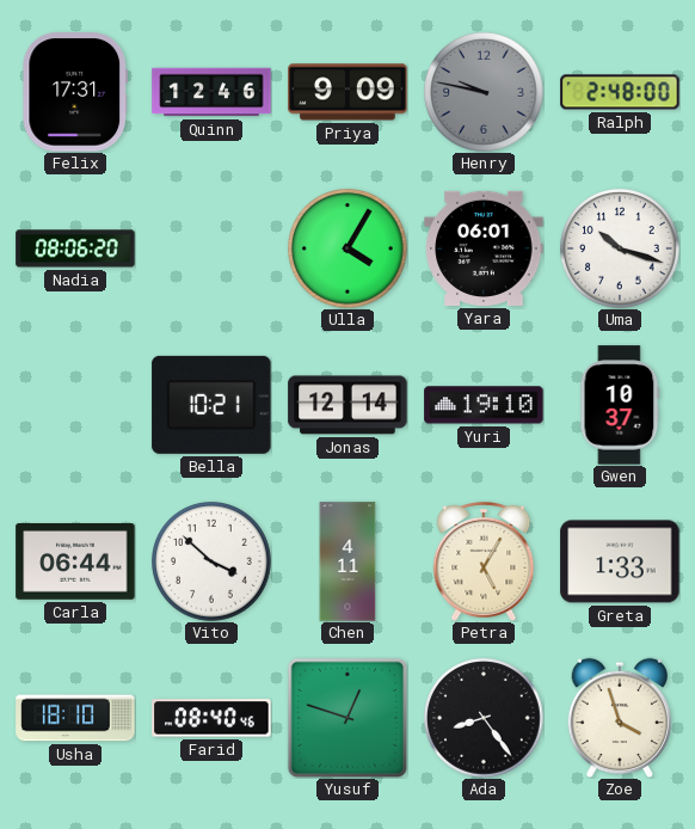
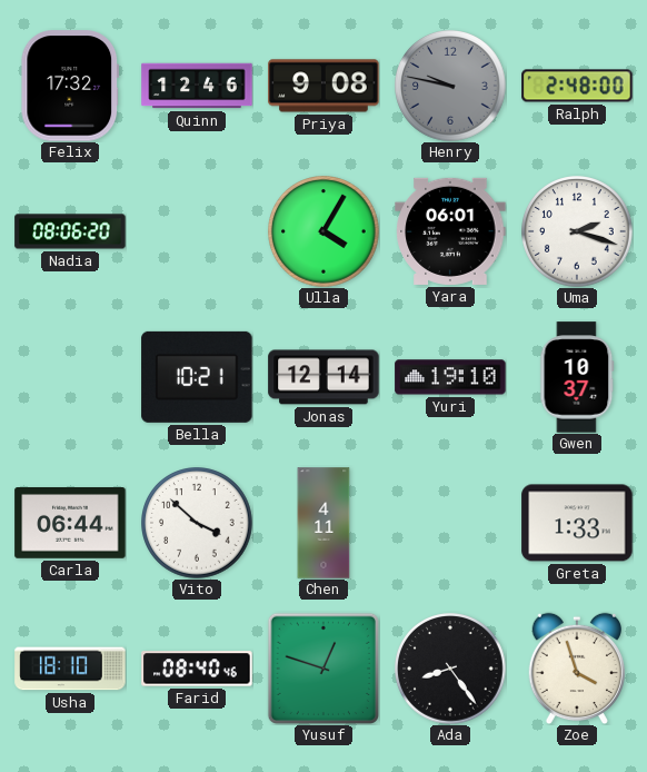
Felix: 17:31 -> 17:32 (70, 86)
Priya: 9:09 -> 9:08 (323, 86)
Uma: 10:18 -> 2:18 (578, 232)
Petra: 5:05 -> none (484, 561)
